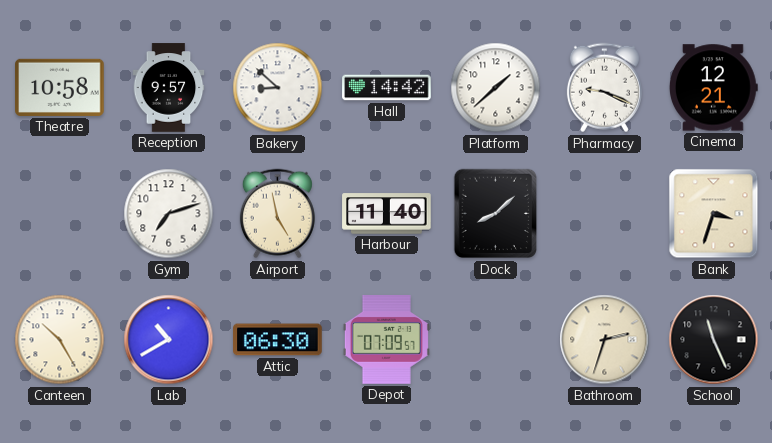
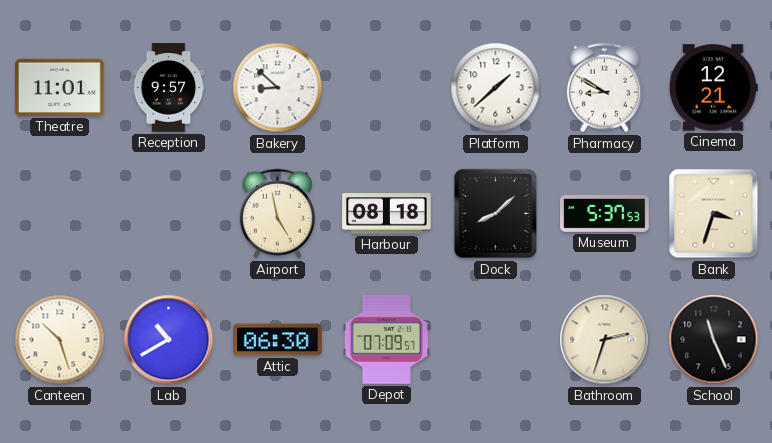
Theatre: 10:58 -> 11:01 (60, 87)
Hall: 14:42 -> none (387, 88)
Pharmacy: 9:19 -> 8:50 (604, 88)
Gym: 7:12 -> none (169, 214)
Harbour: 11:40 -> 08:18 (387, 214)
Museum: none -> 5:37 (605, 214)
Canteen: 10:25 -> 10:27 (60, 340)
